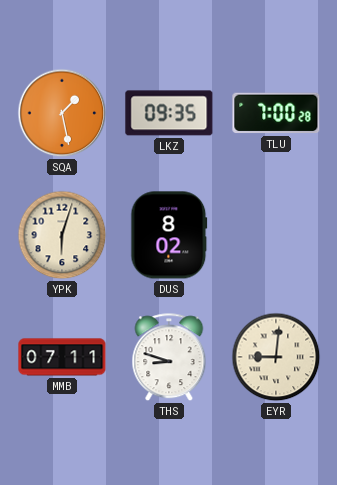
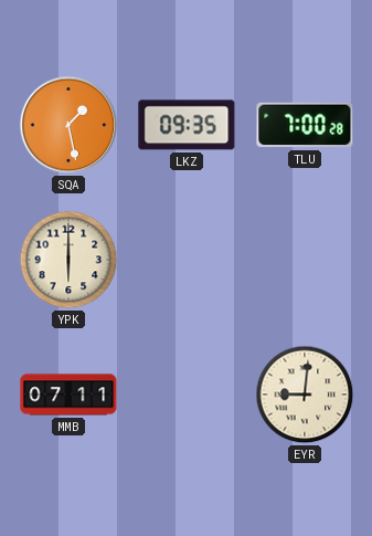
YPK: 6:03 -> 6:00 (68, 260)
DUS: 8:02 -> none (169, 235)
THS: 8:48 -> none (169, 358)
